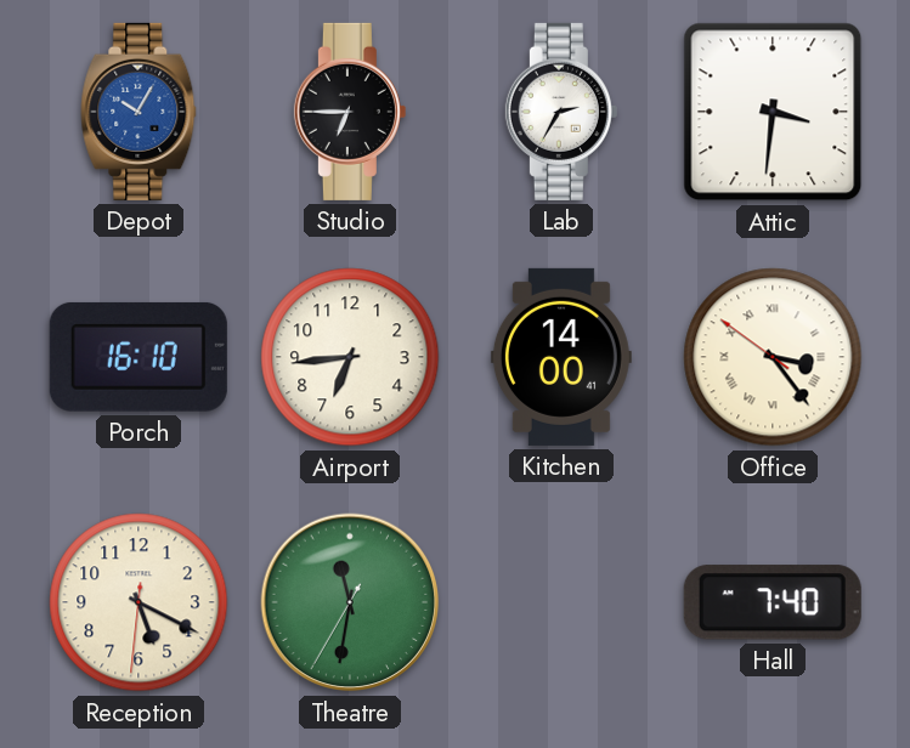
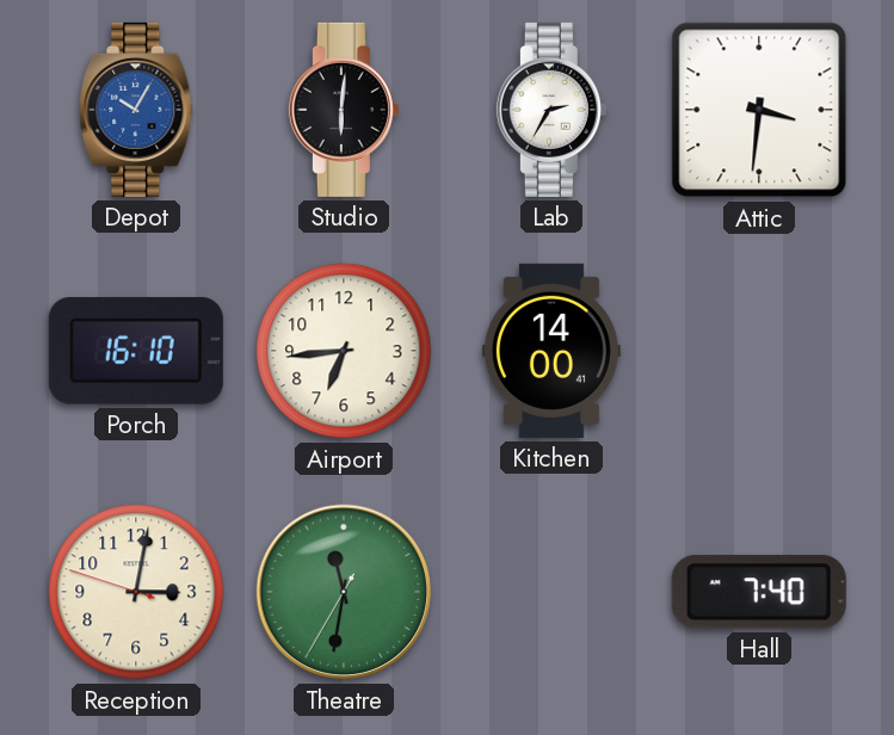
Studio: 6:45 -> 6:01 (344, 110)
Office: 3:23 -> none (773, 357)
Reception: 5:19 -> 3:01 (136, 592)
